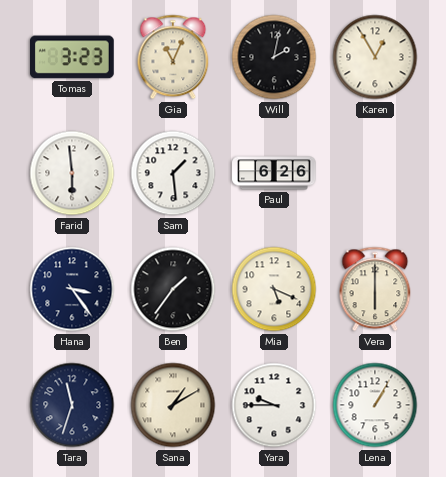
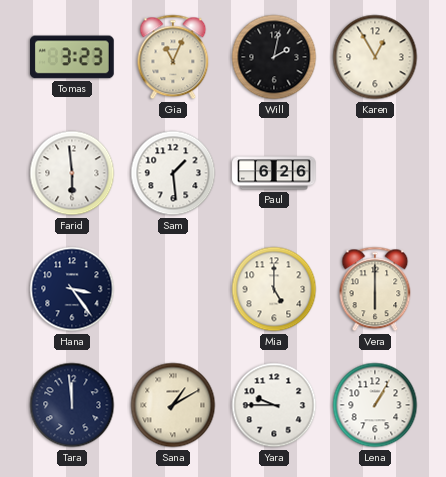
Ben: 1:36 -> none (173, 289)
Mia: 5:19 -> 5:00 (274, 289)
Tara: 11:33 -> 11:59 (72, 405)
